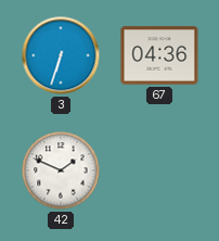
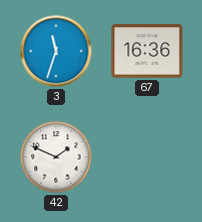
3: 6:33 -> 11:33 (56, 51)
67: 04:36 -> 16:36 (147, 51)
